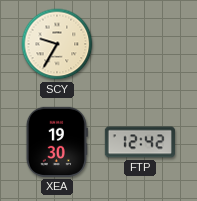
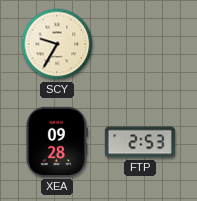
XEA: 19:30 -> 09:28 (57, 142)
FTP: 12:42 -> 2:53 (139, 142)
